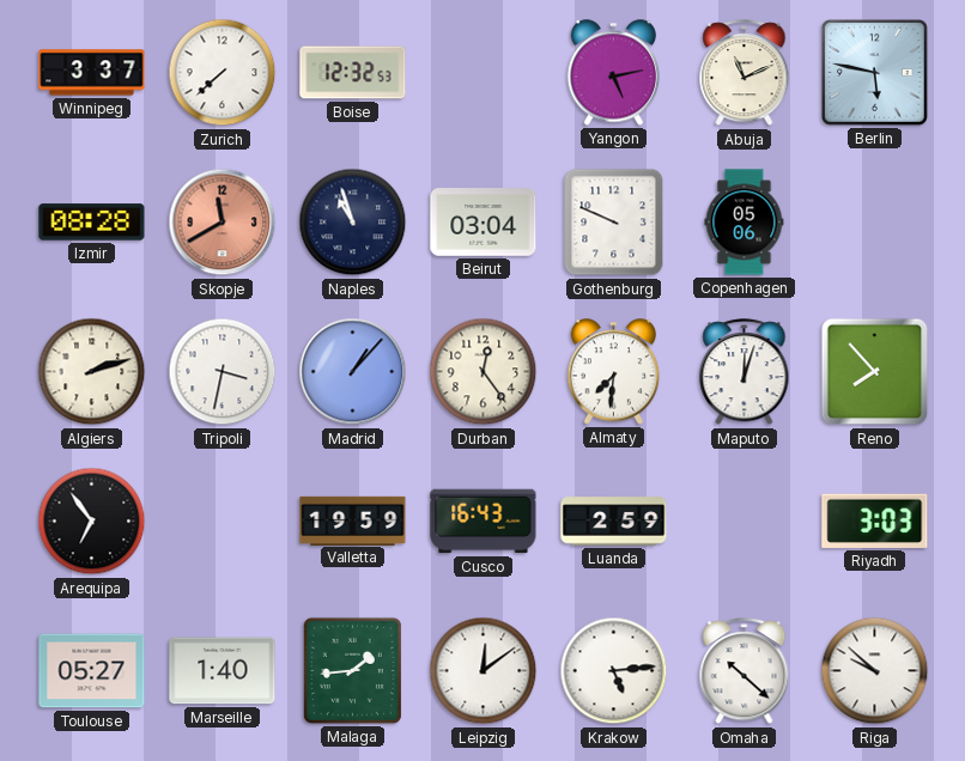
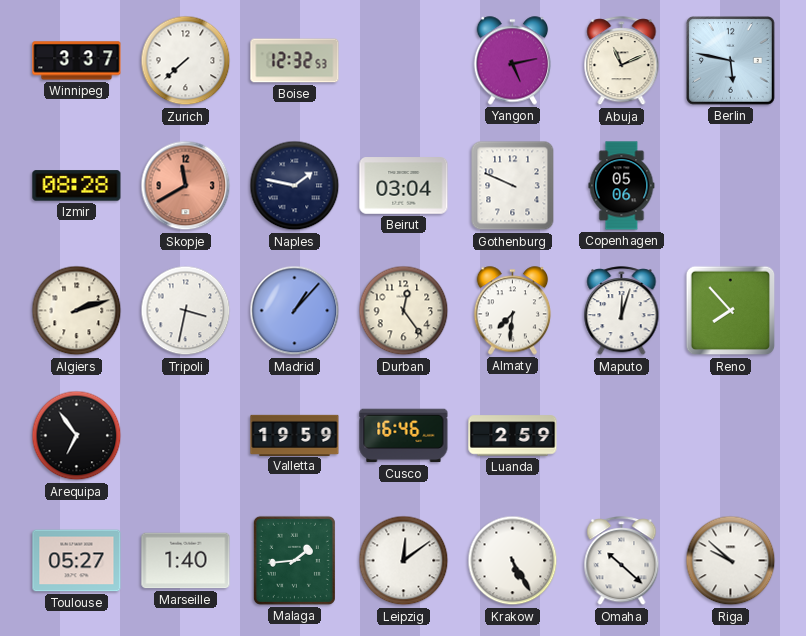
Naples: 10:57 -> 1:47 (295, 186)
Cusco: 16:43 -> 16:46 (404, 436)
Riyadh: 3:03 -> none (875, 520)
Krakow: 5:14 -> 5:25 (513, 561)
